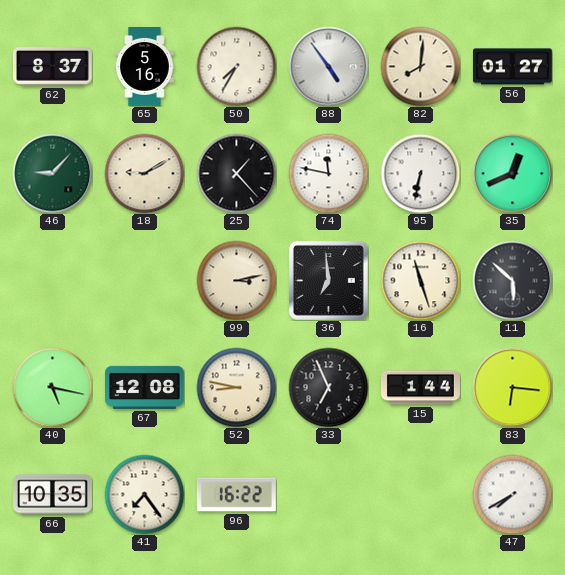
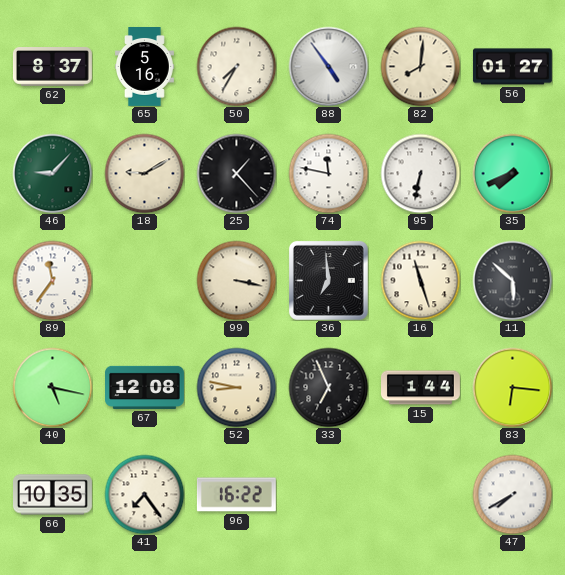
35: 12:41 -> 7:41 (512, 173)
89: none -> 11:36 (52, 280)
99: 3:13 -> 3:17 (236, 280)
